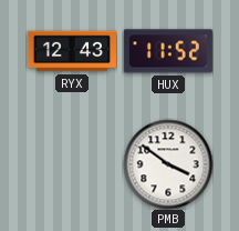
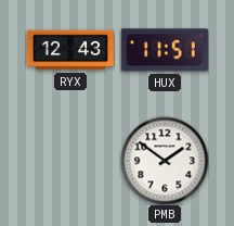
HUX: 11:52 -> 11:51 (165, 50)
PMB: 3:51 -> 1:51 (165, 161)
